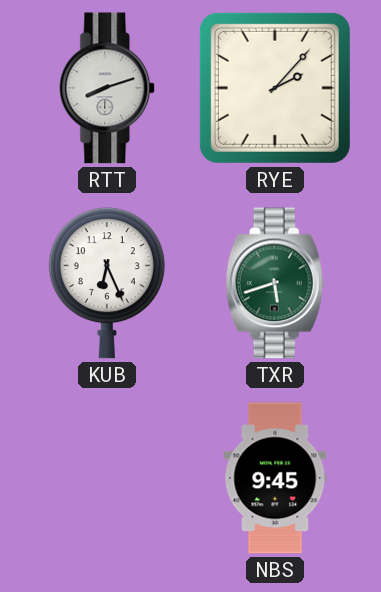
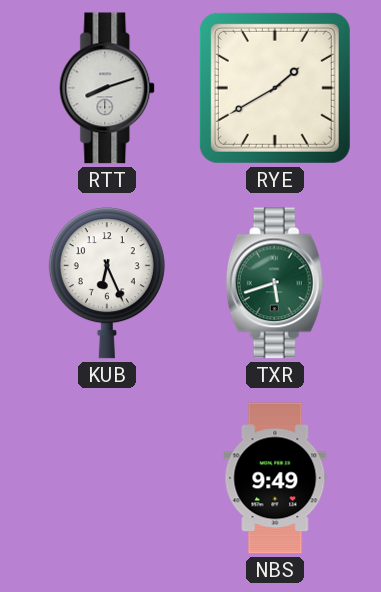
RYE: 2:07 -> 1:40 (275, 88)
NBS: 9:45 -> 9:49 (275, 478)
